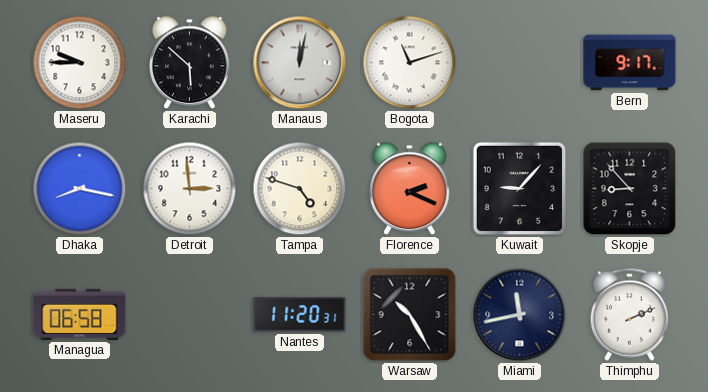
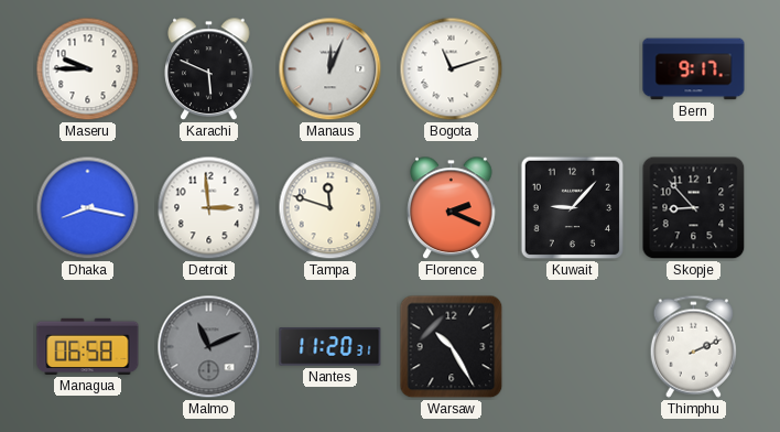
Karachi: 5:52 -> 5:49 (209, 69)
Manaus: 12:02 -> 12:04 (331, 69)
Tampa: 4:48 -> 11:48 (331, 208)
Malmo: none -> 11:11 (209, 347)
Miami: 11:43 -> none (520, 315)
